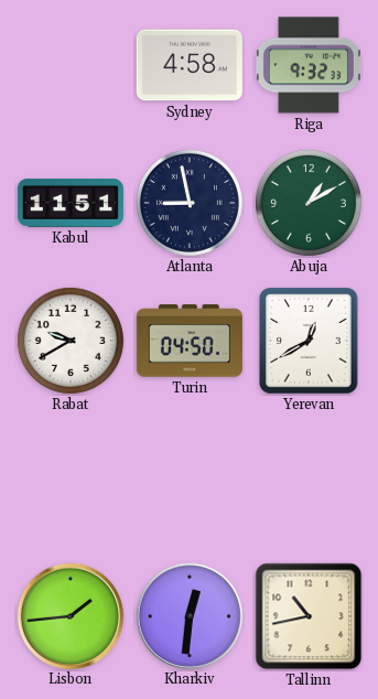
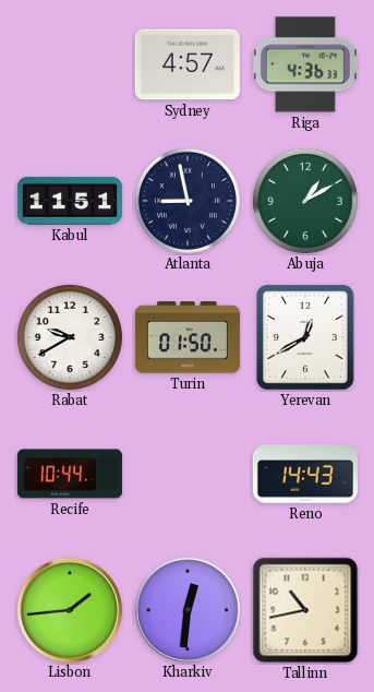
Sydney: 4:58 -> 4:57 (188, 64)
Riga: 9:32 -> 4:36 (305, 64)
Turin: 04:50 -> 01:50 (188, 337)
Recife: none -> 10:44 (70, 474)
Reno: none -> 14:43 (305, 474)
